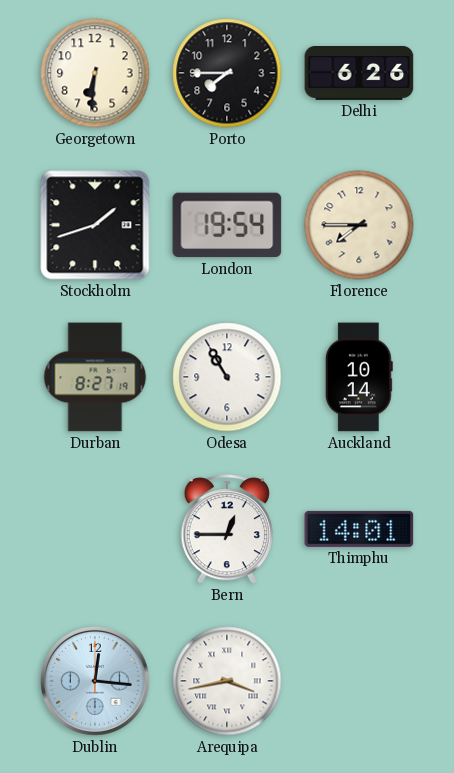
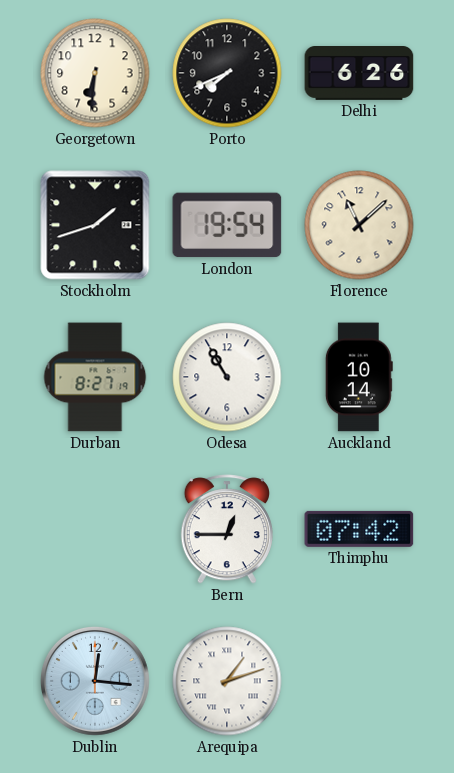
Porto: 7:45 -> 7:41 (227, 73)
Florence: 7:45 -> 11:08 (359, 225)
Thimphu: 14:01 -> 07:42 (359, 529)
Arequipa: 3:43 -> 1:12 (227, 681)
